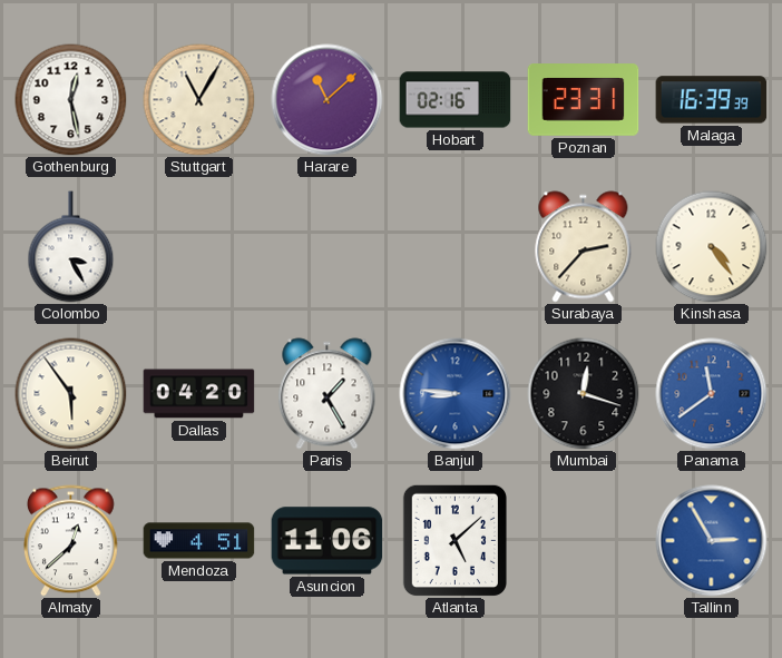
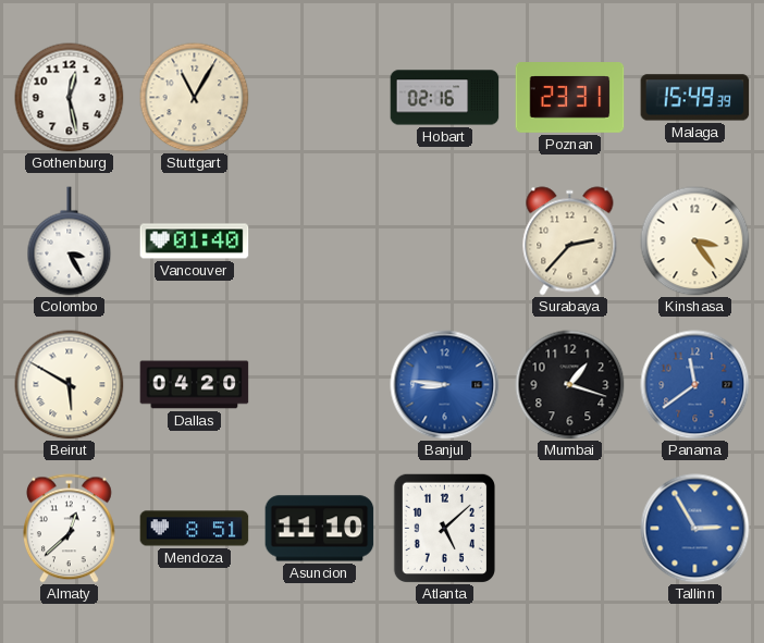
Harare: 11:08 -> none (328, 100)
Malaga: 16:39 -> 15:49 (695, 98)
Vancouver: none -> 01:40 (195, 242)
Kinshasa: 4:24 -> 3:24 (695, 242)
Beirut: 5:54 -> 5:50 (70, 385)
Paris: 1:25 -> none (328, 394)
Mumbai: 12:18 -> 1:18 (570, 385)
Mendoza: 4:51 -> 8:51 (195, 529)
Asuncion: 11:06 -> 11:10 (320, 529)
